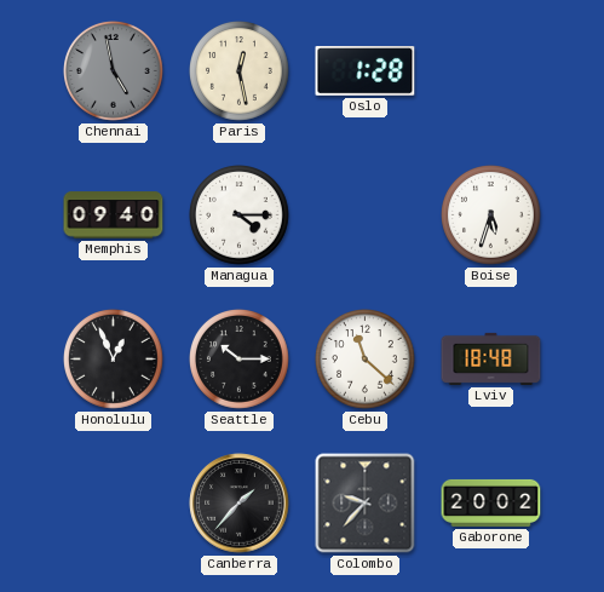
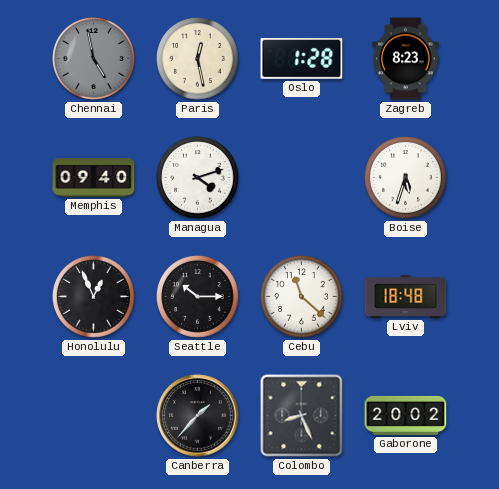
Zagreb: none -> 8:23 (406, 59)
Managua: 4:15 -> 4:12 (198, 178)
Colombo: 9:37 -> 8:26 (302, 416)
